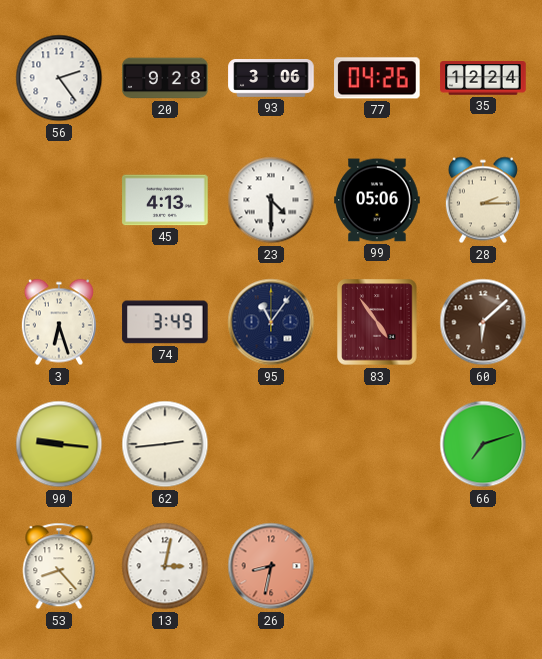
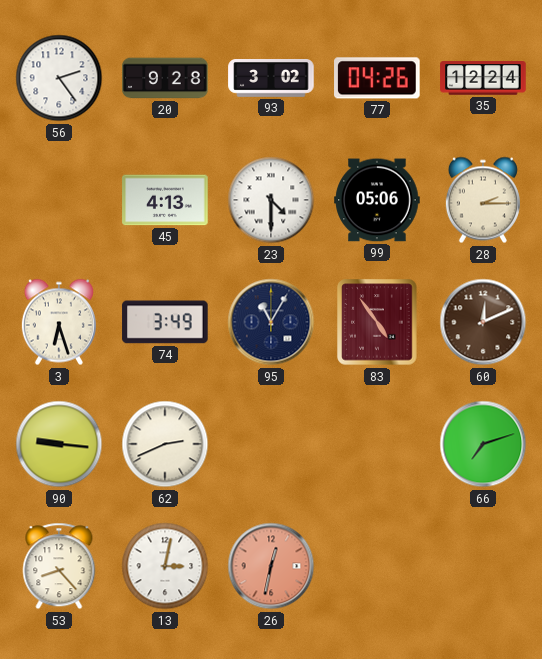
93: 3:06 -> 3:02 (271, 79)
95: 11:06 -> 11:05 (271, 322)
60: 6:08 -> 12:11 (483, 322)
62: 2:44 -> 2:41 (165, 444)
26: 8:32 -> 12:32 (271, 566)
